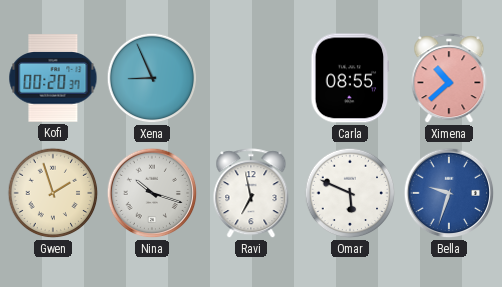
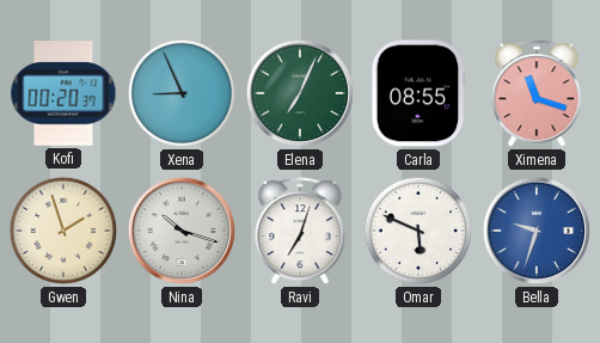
Elena: none -> 7:04 (300, 93)
Ximena: 10:38 -> 11:18 (537, 94)
Ravi: 6:58 -> 7:03 (300, 232)
